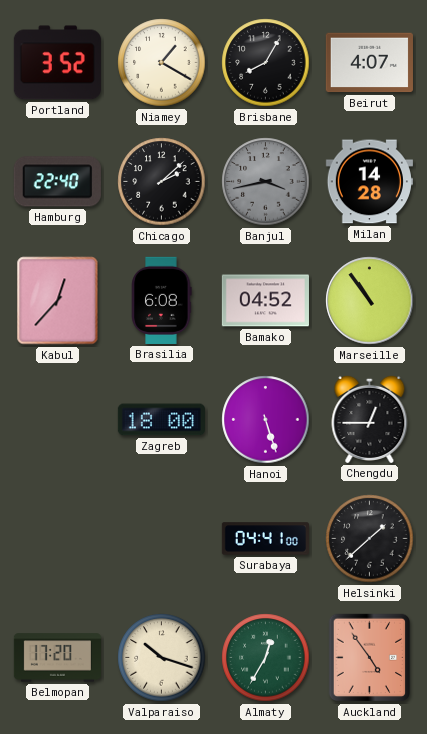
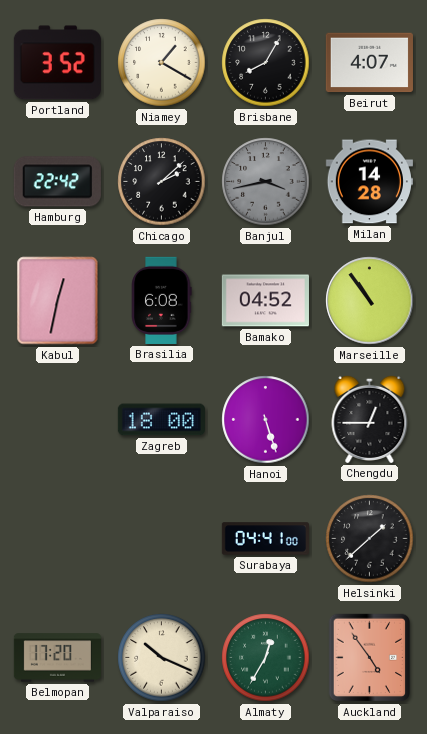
Hamburg: 22:40 -> 22:42 (57, 182)
Kabul: 12:37 -> 12:32 (58, 301)
Valparaiso: 10:18 -> 10:19 (162, 658)
